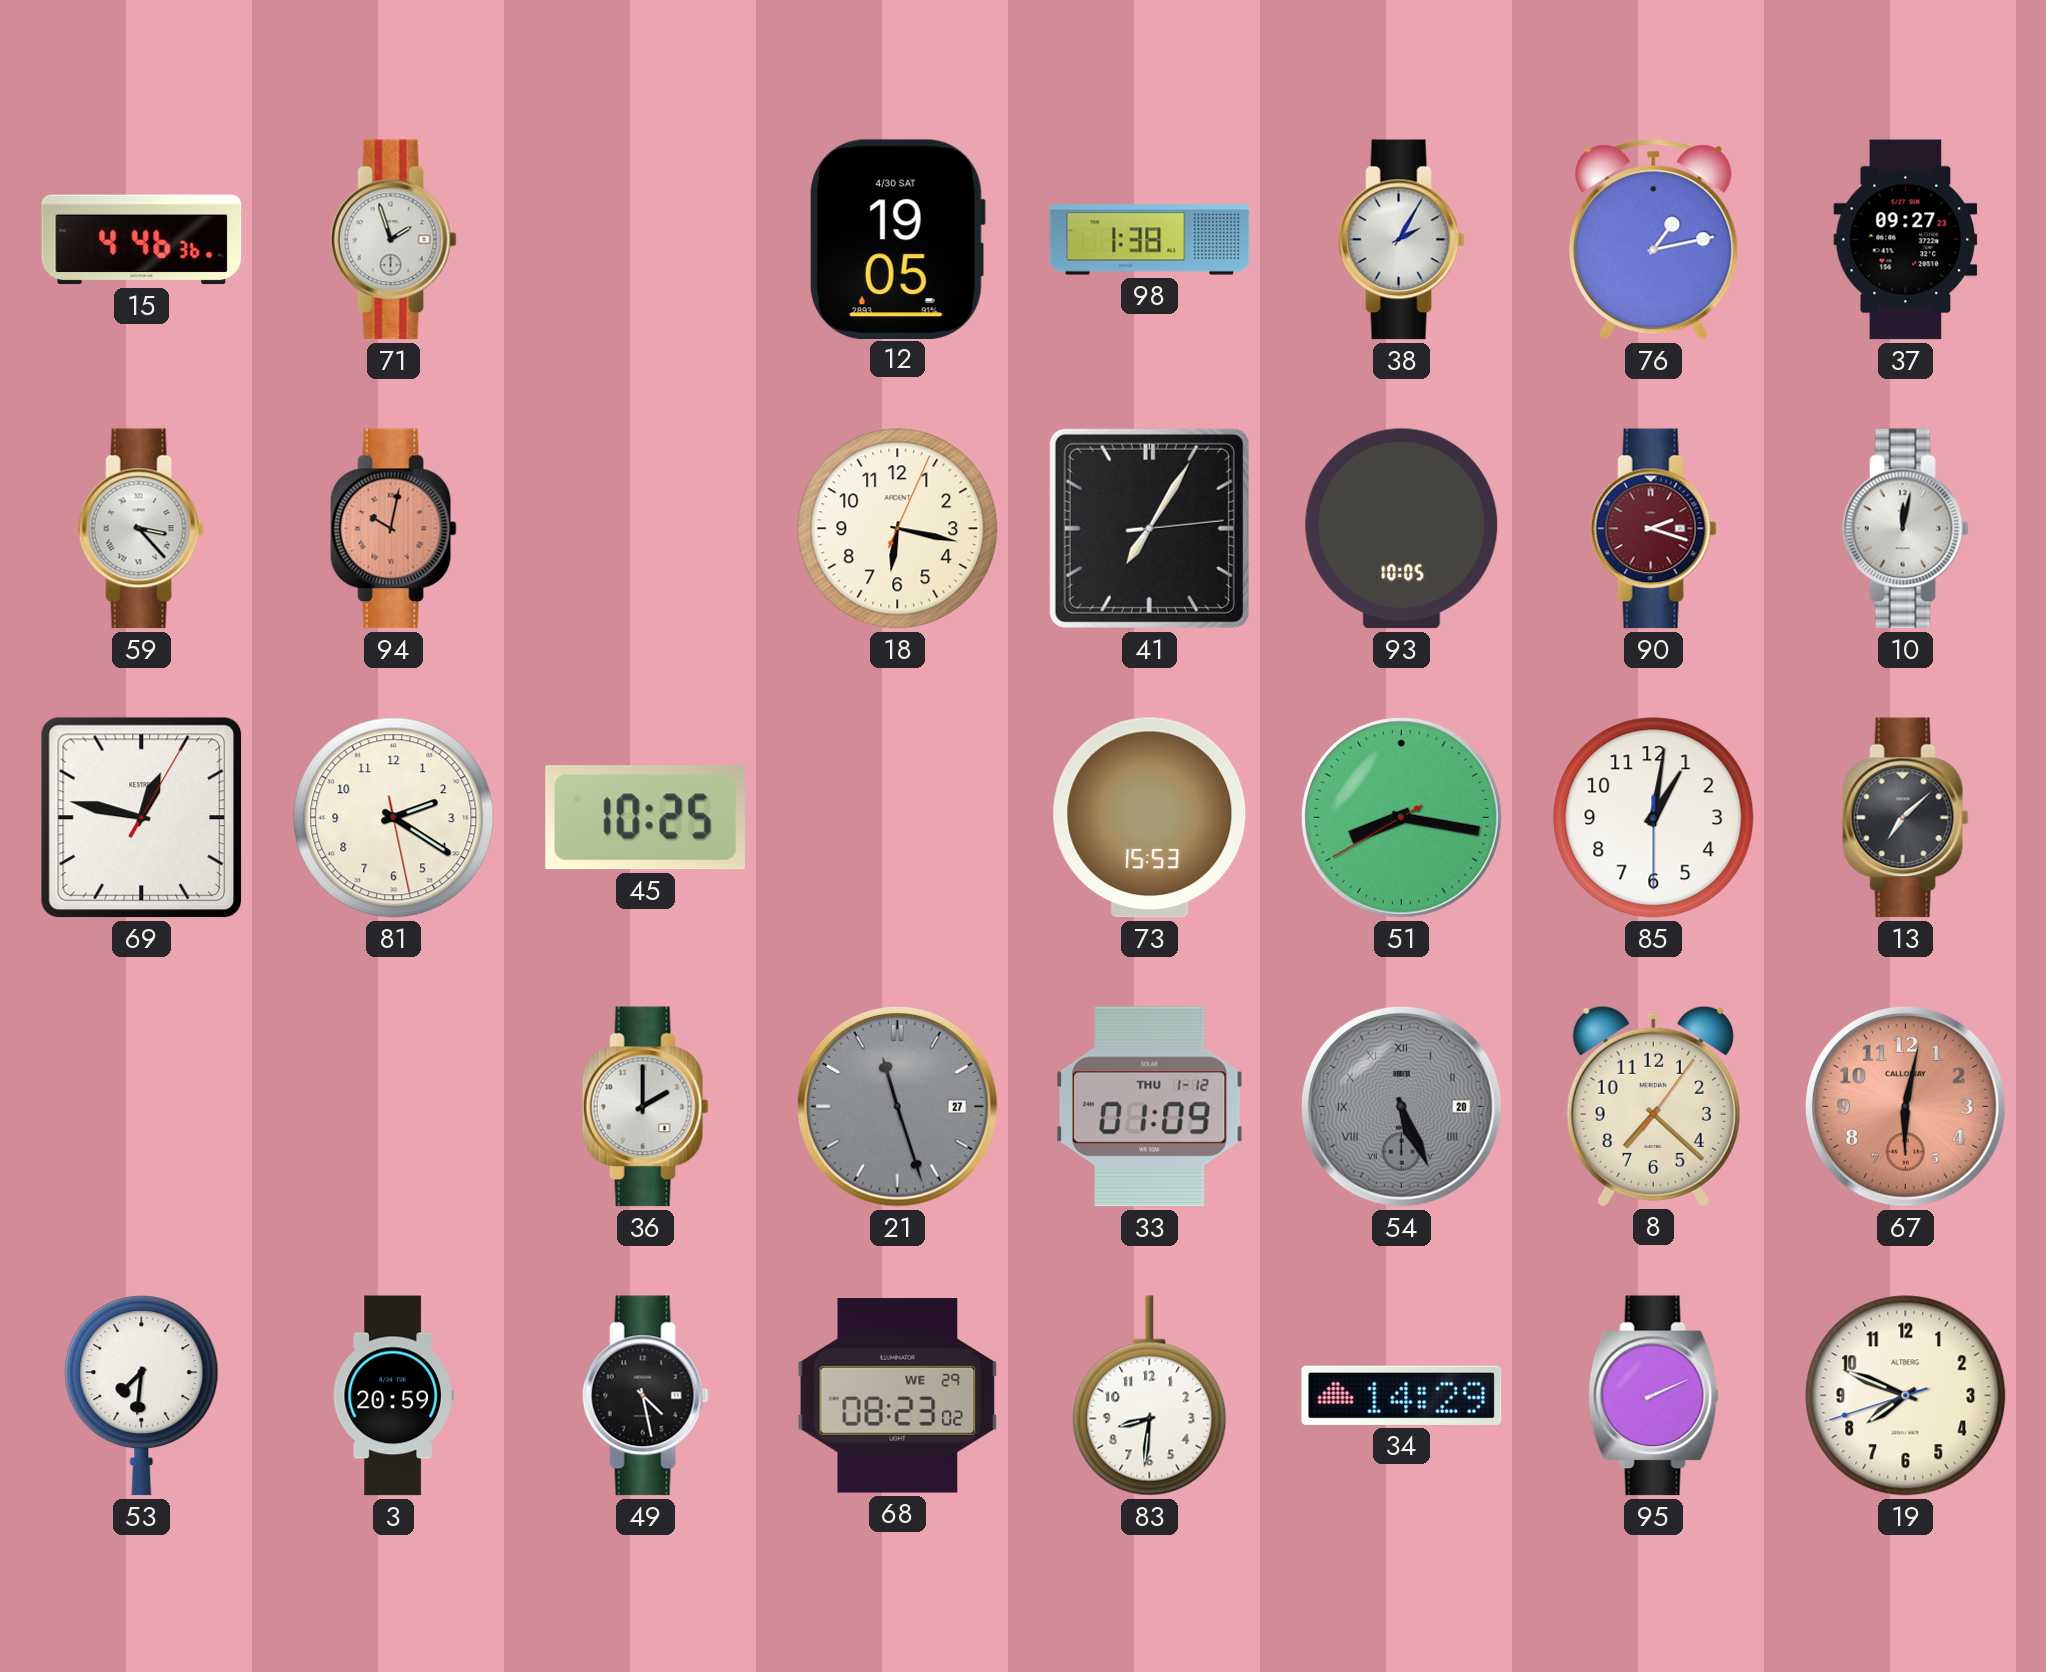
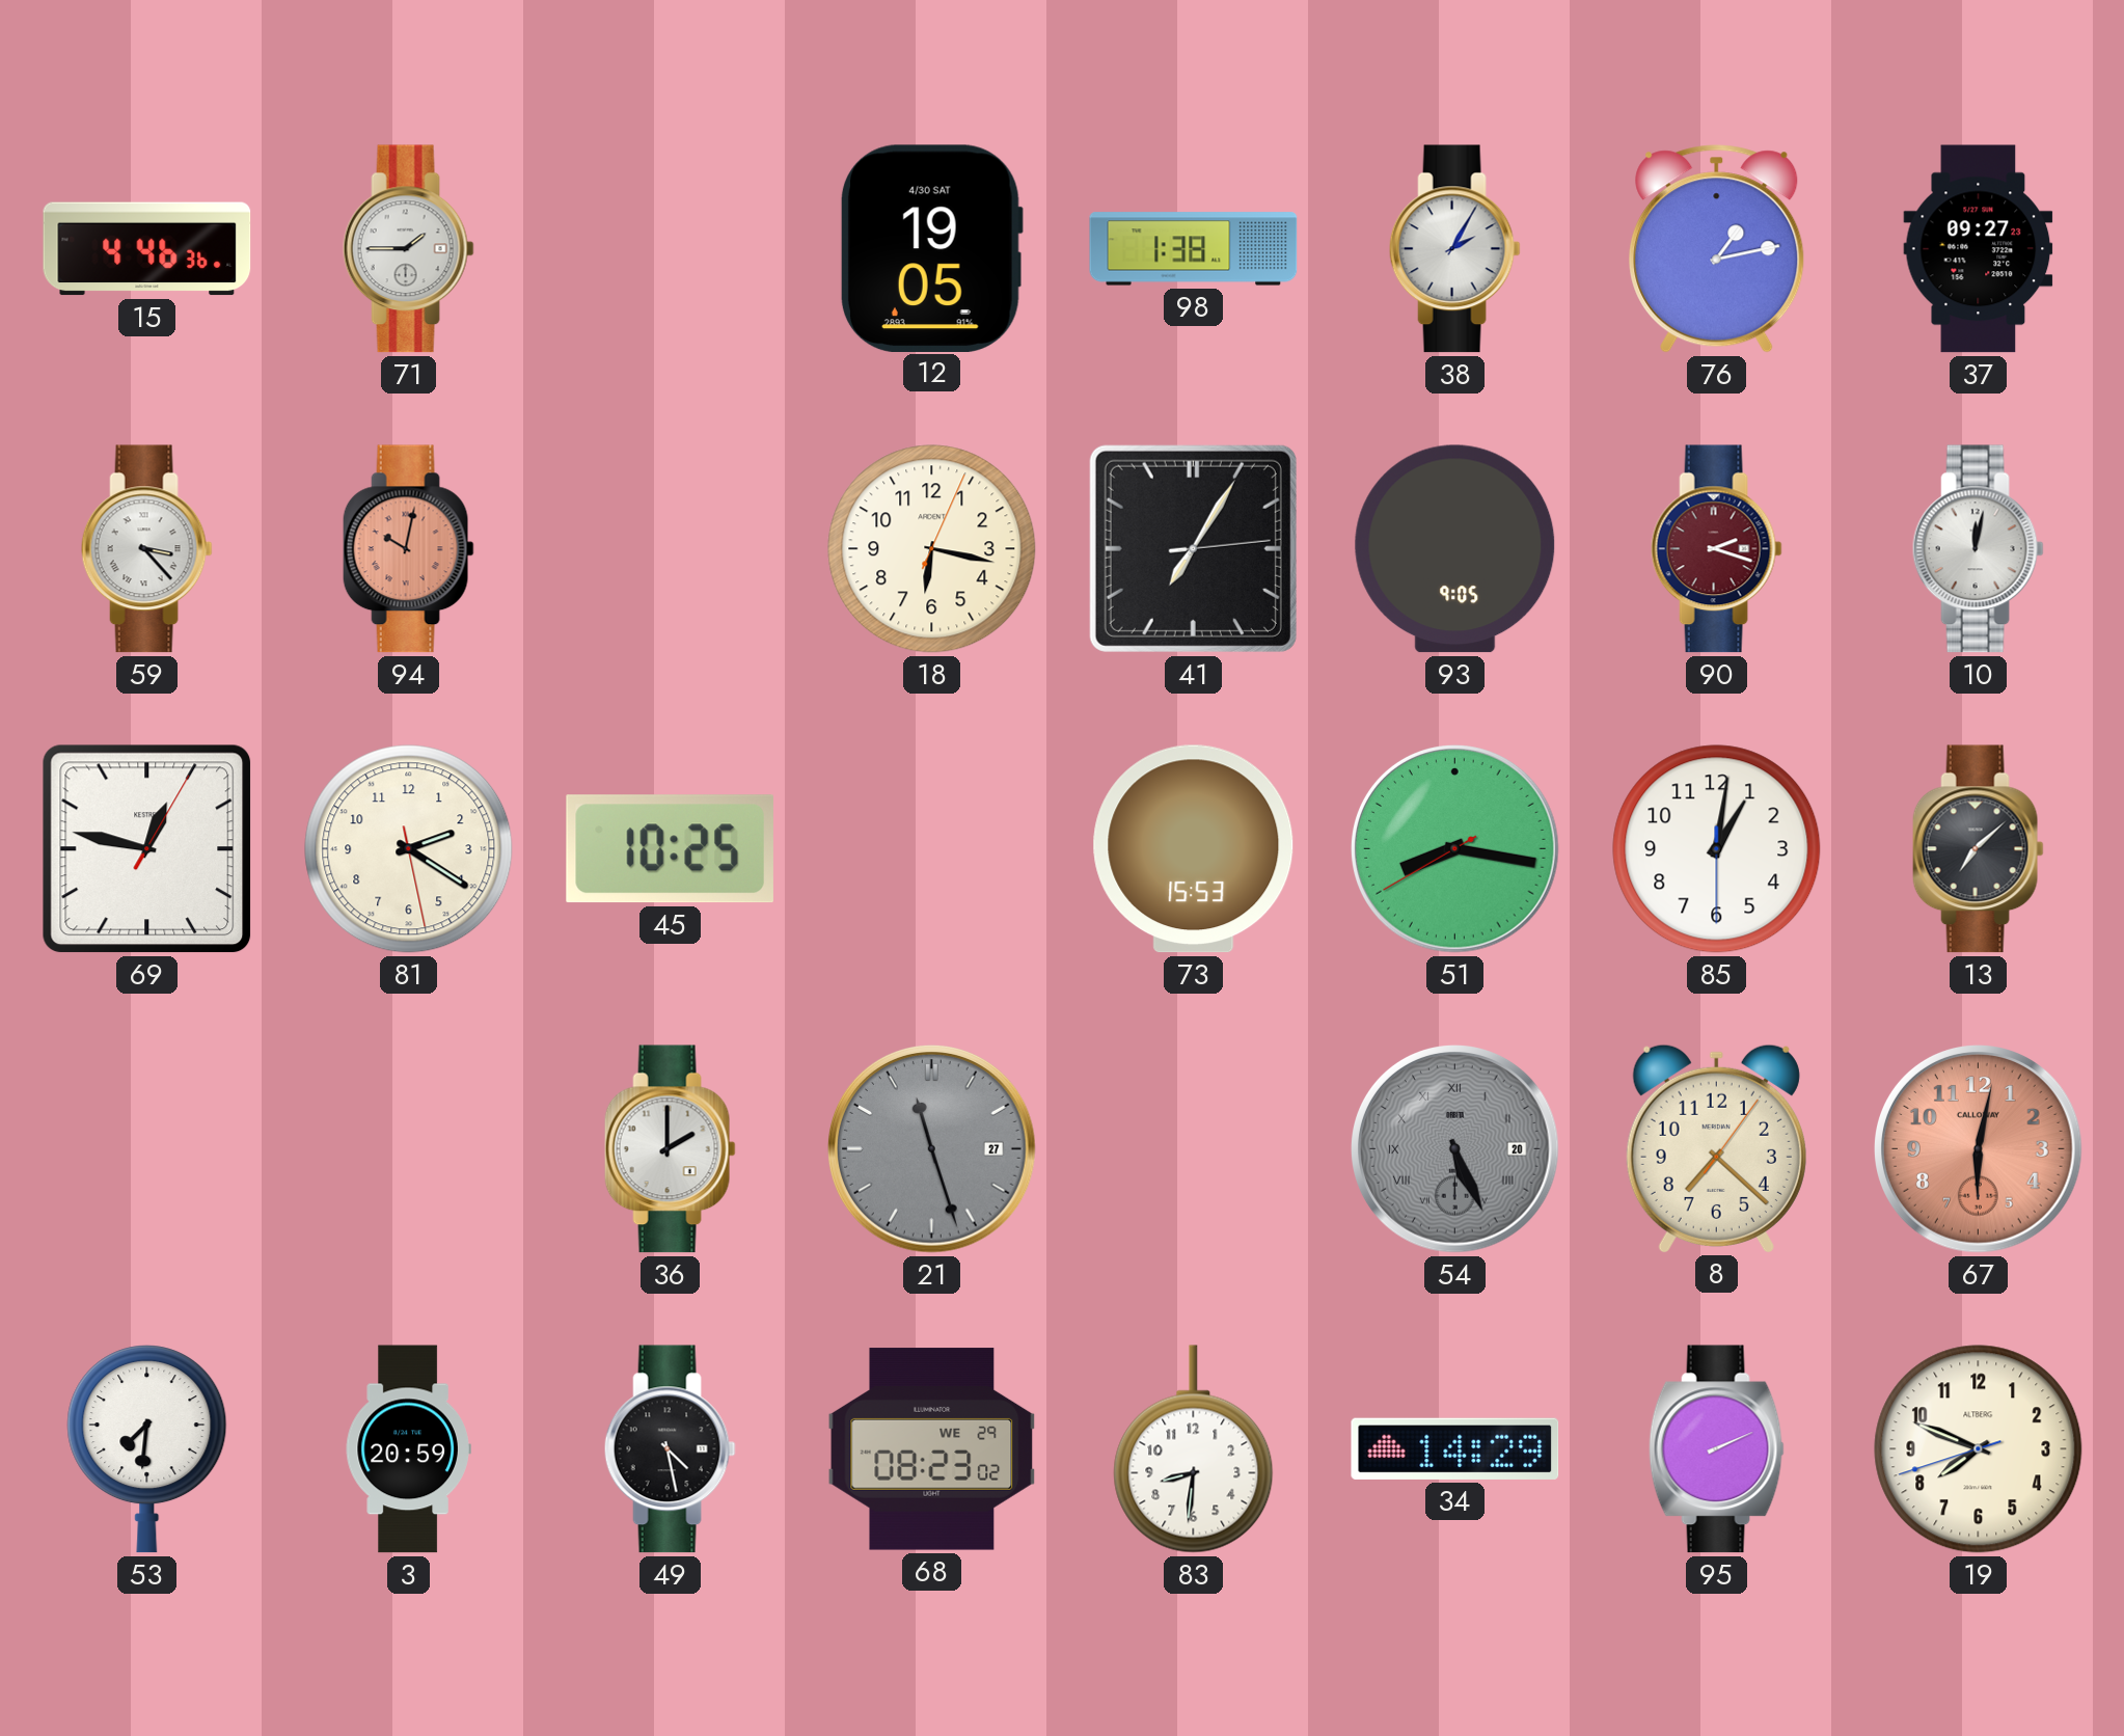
71: 1:57 -> 1:45 (408, 249)
93: 10:05 -> 9:05 (1455, 549)
33: 01:09 -> none (1150, 1107)
